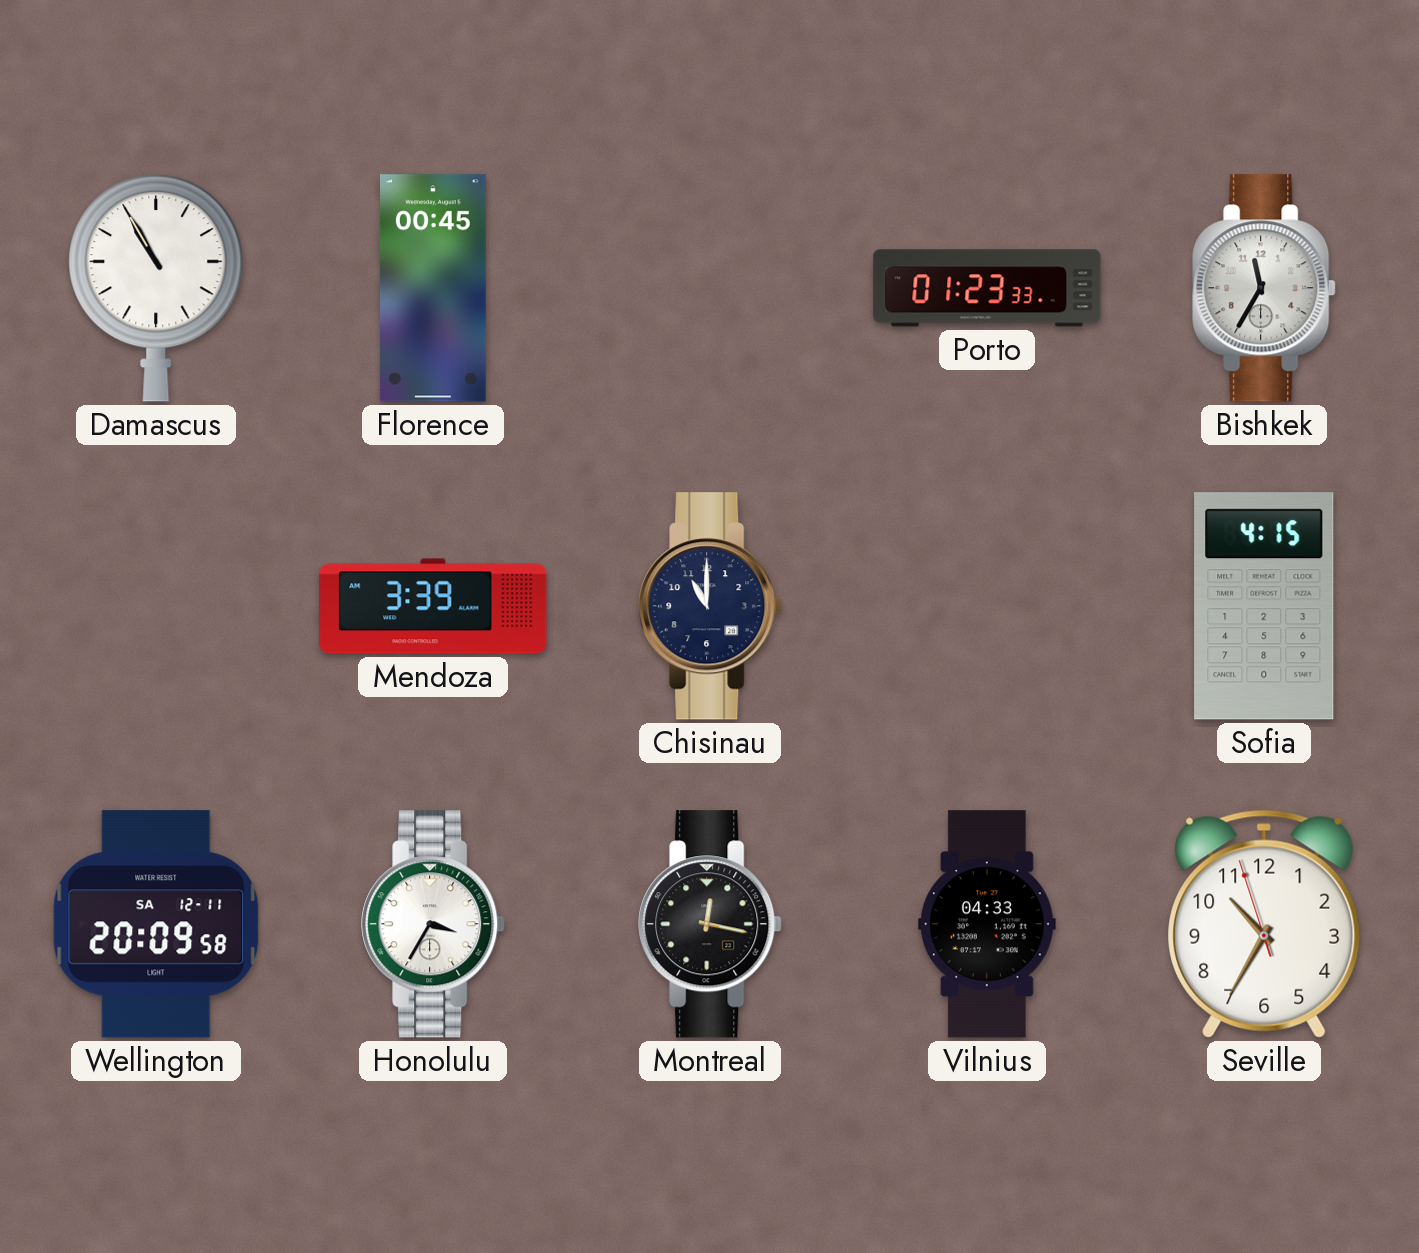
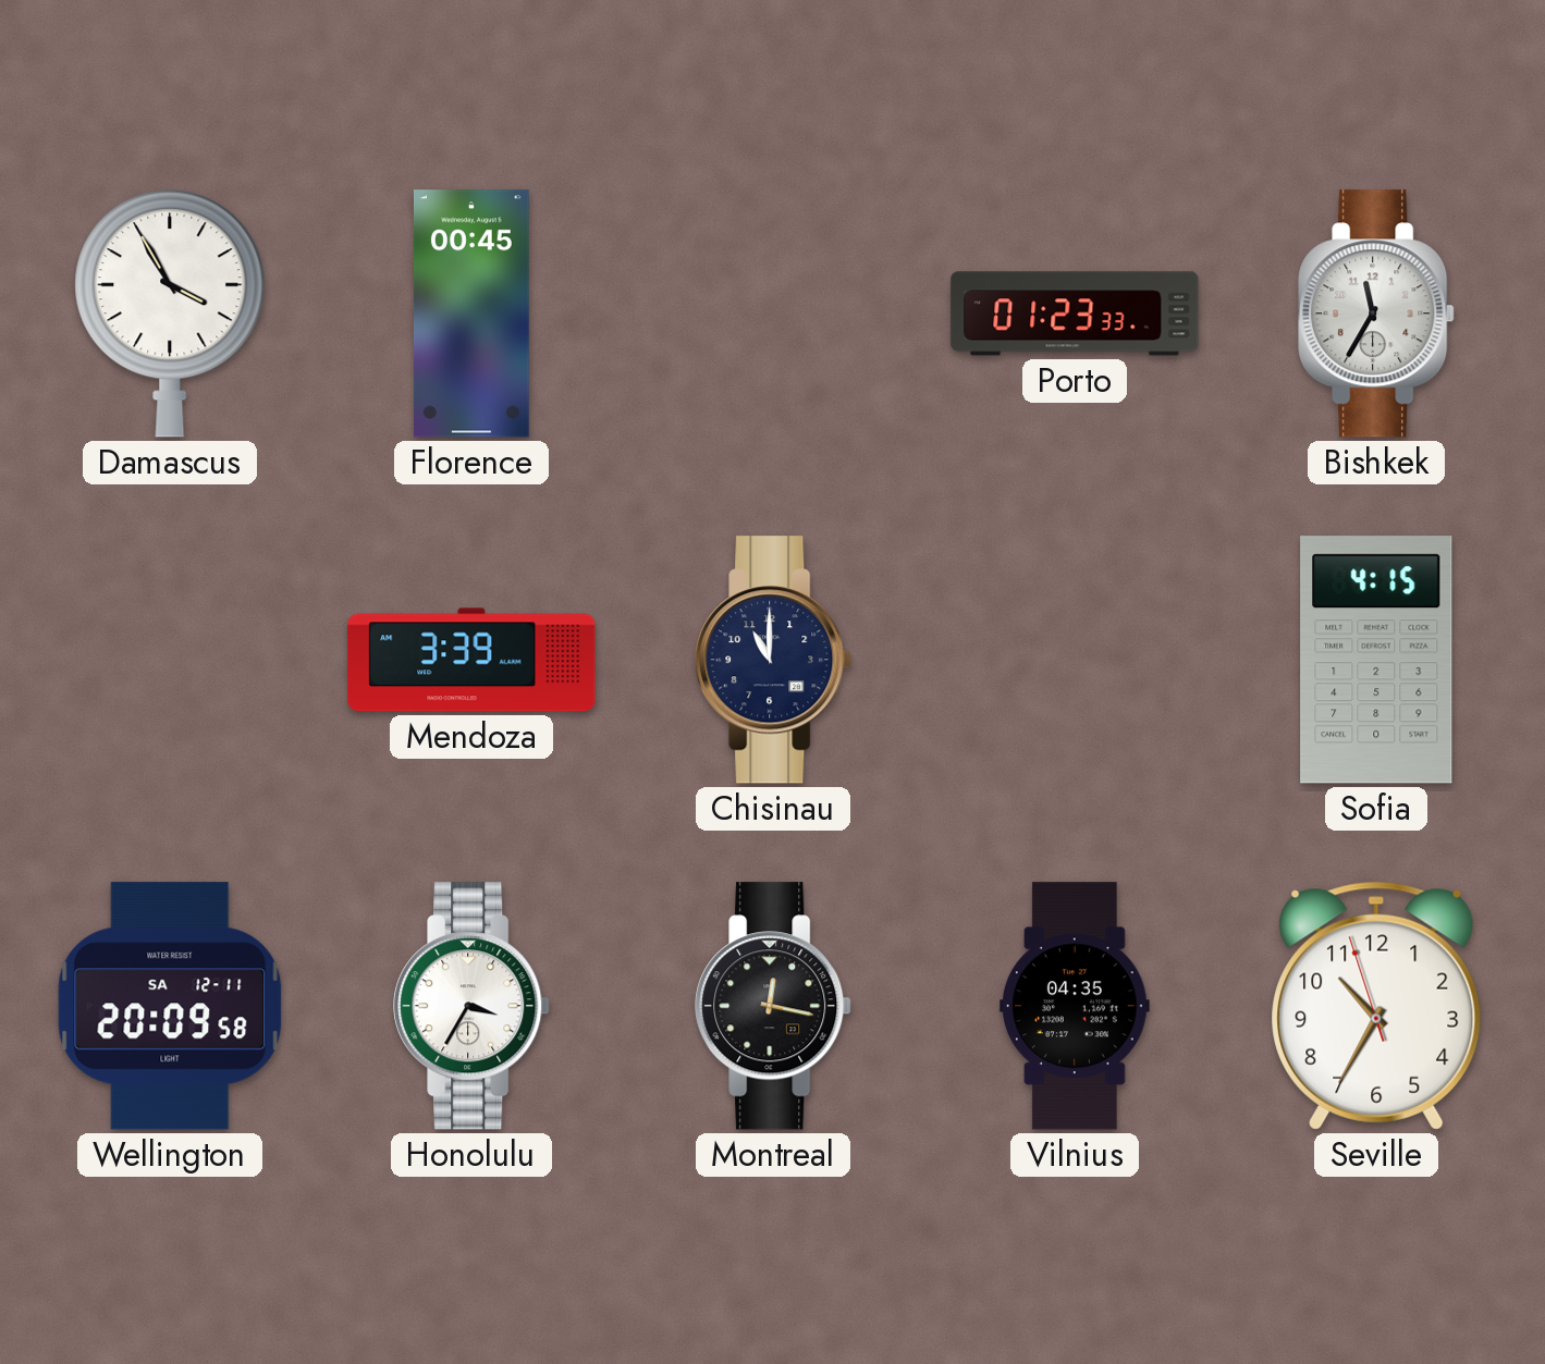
Damascus: 10:55 -> 3:55 (170, 314)
Vilnius: 04:33 -> 04:35 (1075, 1006)
